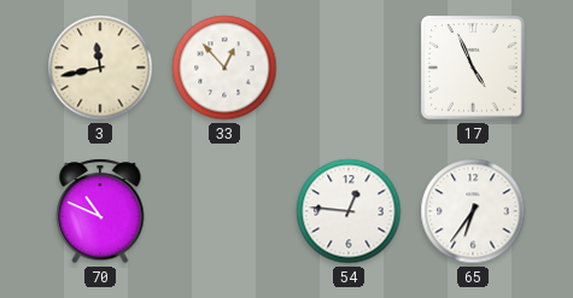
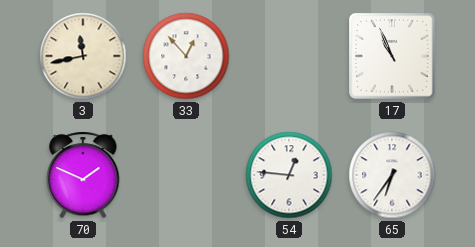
17: 4:56 -> 10:56 (393, 57)
70: 10:49 -> 1:49 (83, 175)
